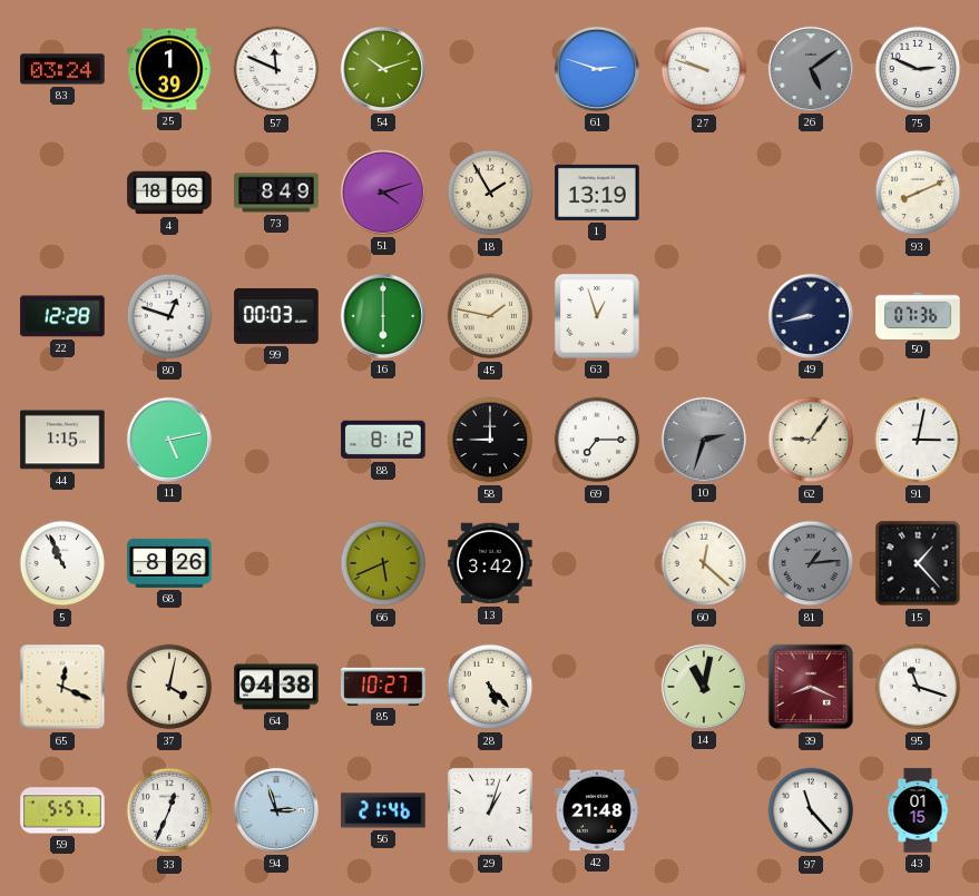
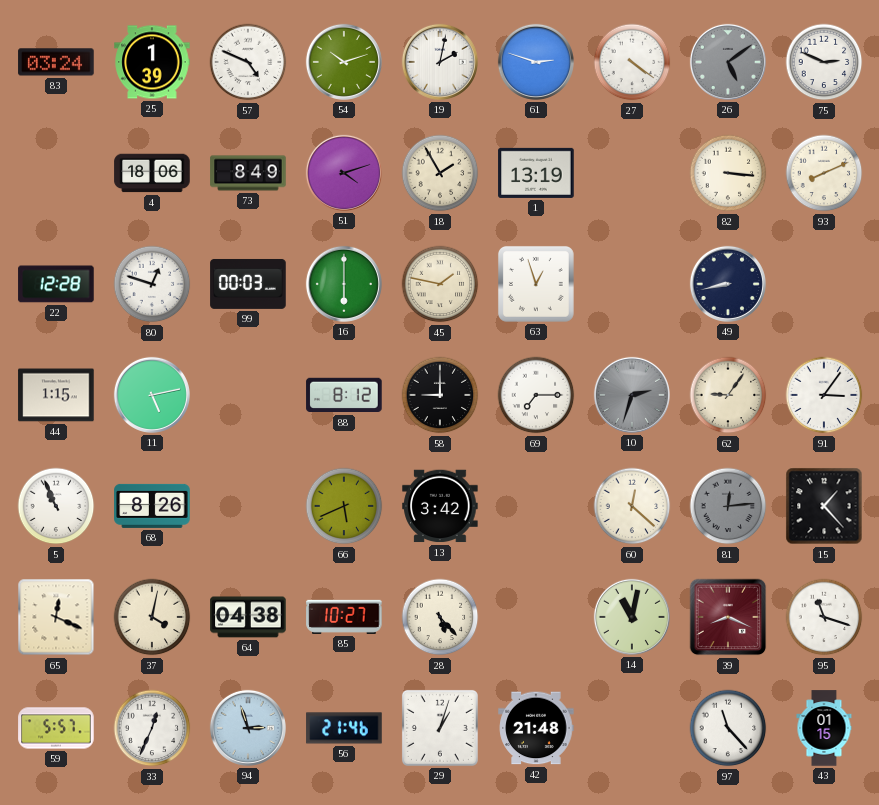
57: 11:49 -> 4:49 (248, 62)
19: none -> 2:02 (440, 62)
27: 9:48 -> 4:21 (632, 62)
82: none -> 3:16 (728, 173)
50: 07:36 -> none (918, 315)
91: 3:02 -> 3:06 (824, 395)
81: 1:14 -> 12:14 (728, 506)
